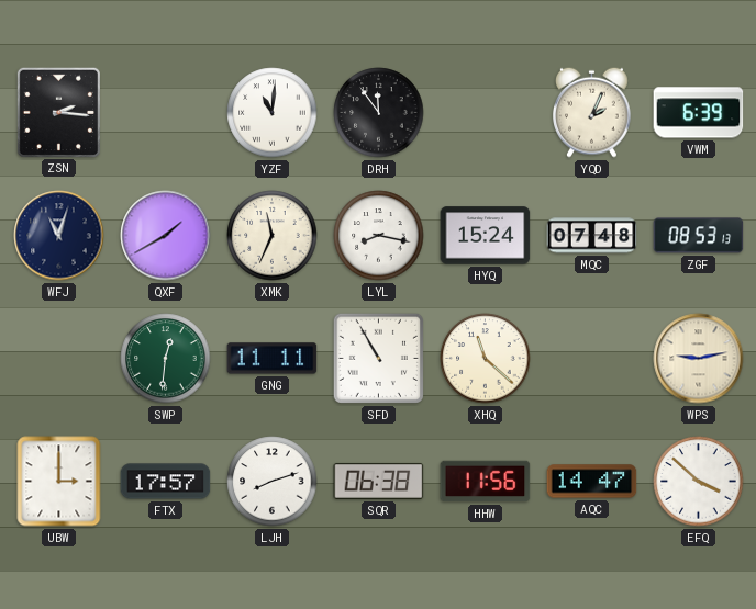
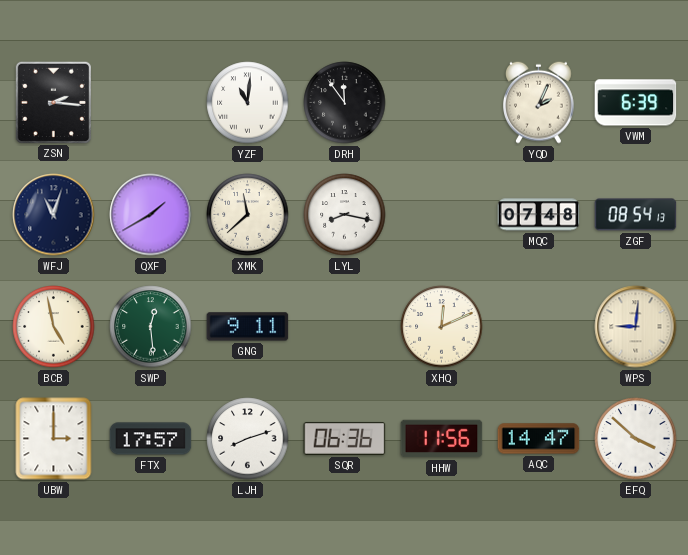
XMK: 11:34 -> 11:38 (248, 215)
HYQ: 15:24 -> none (486, 236)
ZGF: 08:53 -> 08:54 (636, 215)
BCB: none -> 4:58 (54, 327)
SWP: 12:31 -> 12:29 (151, 327)
GNG: 11:11 -> 9:11 (248, 327)
SFD: 10:55 -> none (378, 358)
XHQ: 11:22 -> 12:11 (442, 327)
WPS: 9:13 -> 9:01 (636, 327)
SQR: 06:38 -> 06:36 (345, 438)
